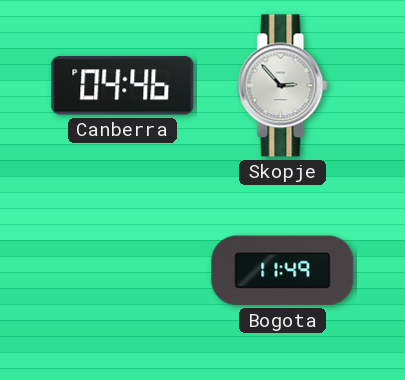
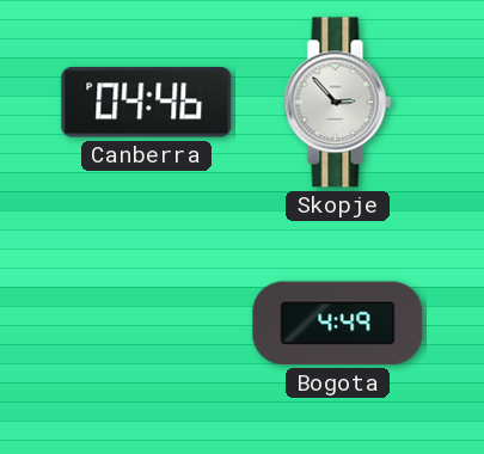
Bogota: 11:49 -> 4:49 (338, 324)
